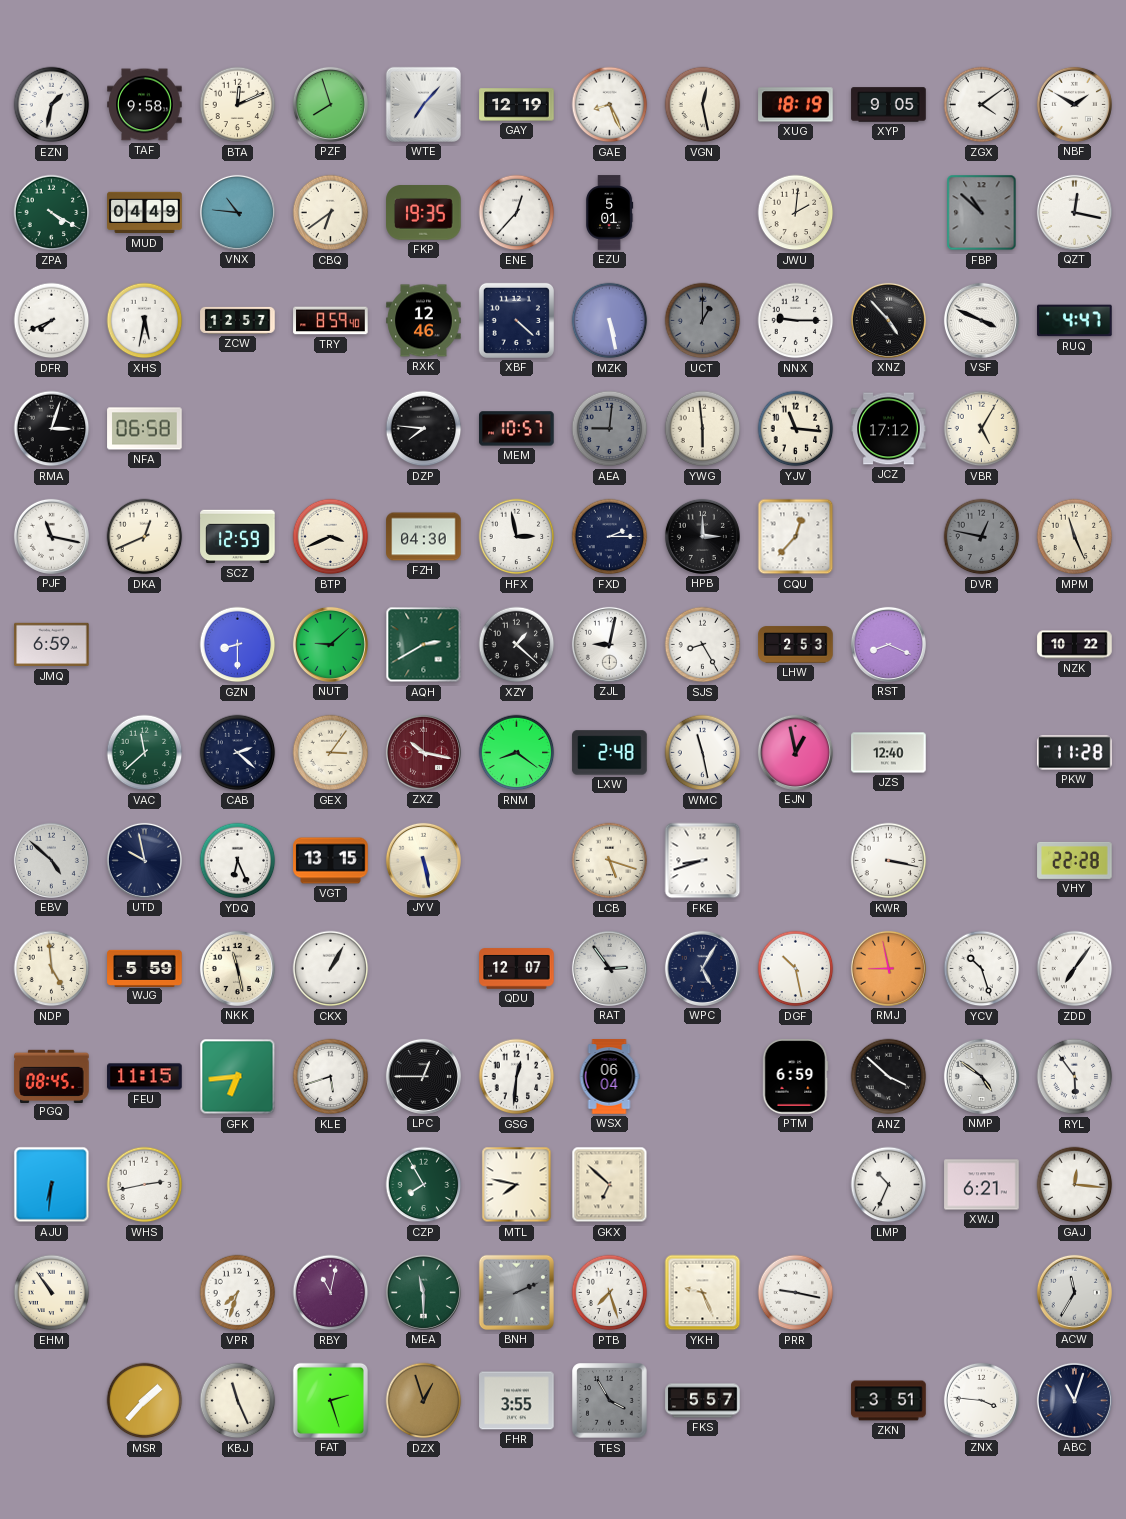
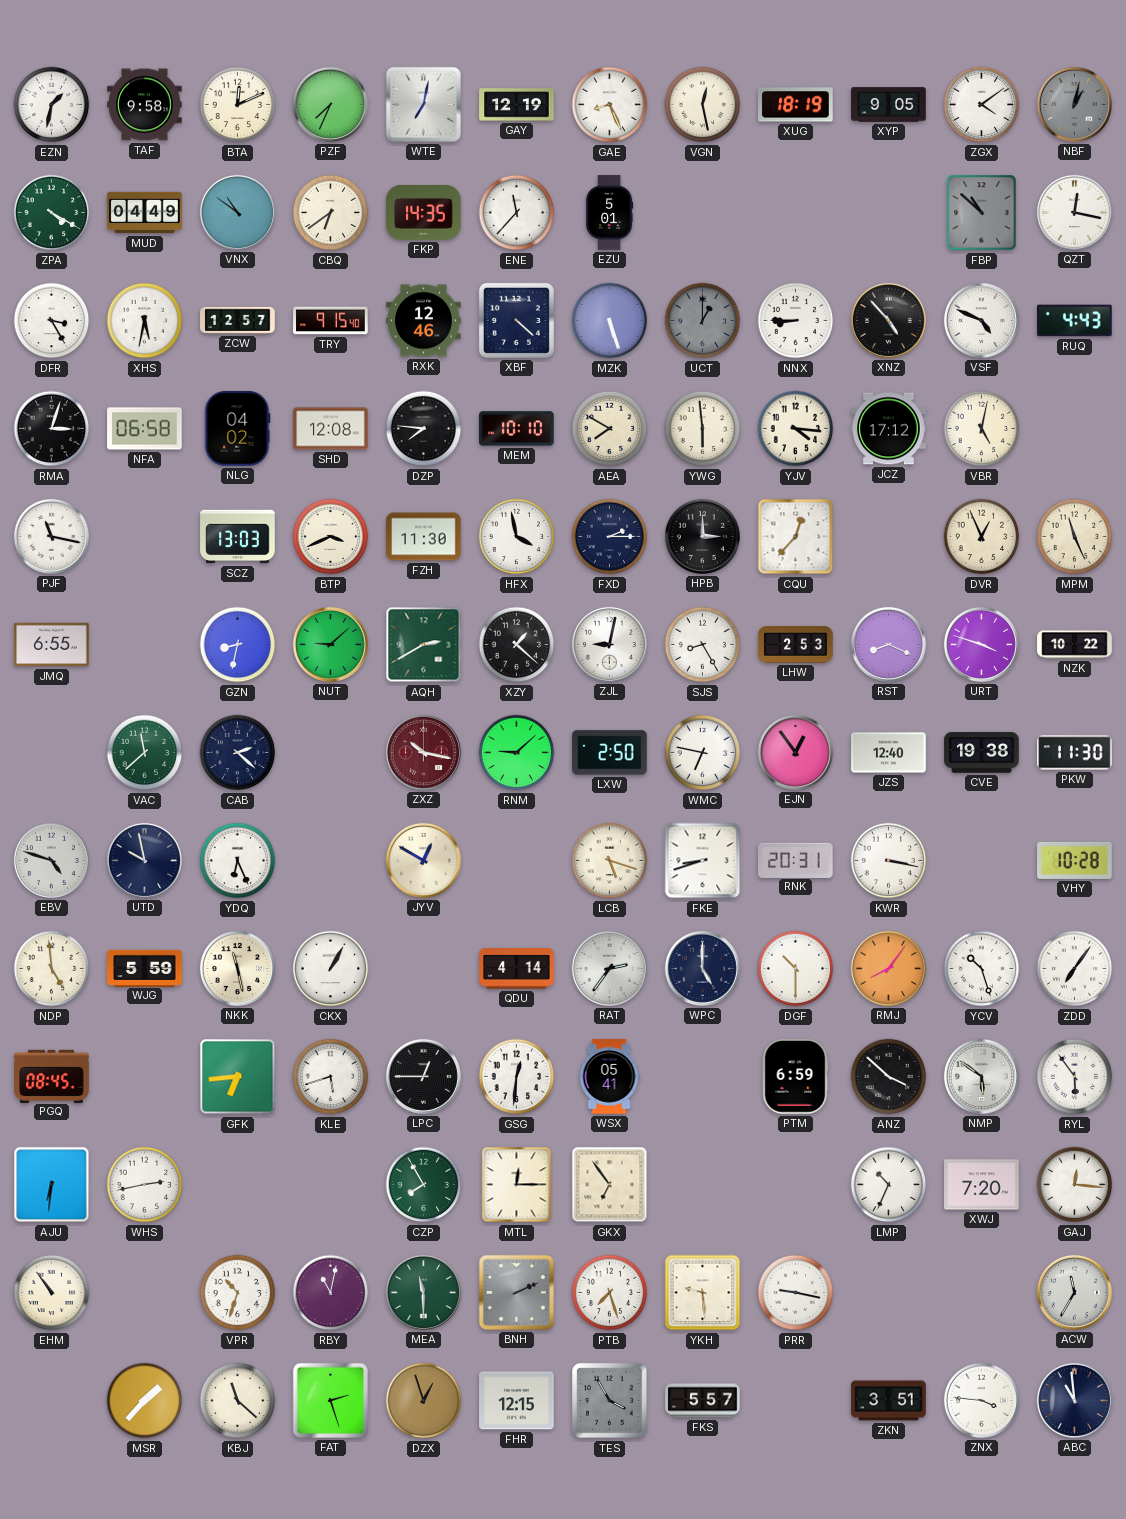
PZF: 7:57 -> 7:34 (330, 104)
WTE: 7:07 -> 7:02 (423, 104)
NBF: 1:50 -> 1:02 (1074, 104)
NBF dial: white -> grey (1074, 104)
VNX: 10:46 -> 10:51 (237, 212)
FKP: 19:35 -> 14:35 (424, 213)
ENE: 12:37 -> 11:37 (517, 213)
JWU: 2:01 -> none (796, 213)
DFR: 7:41 -> 3:25 (52, 321)
TRY: 8:59 -> 9:15 (331, 321)
MZK: 5:28 -> 5:27 (610, 321)
NNX: 9:15 -> 8:45 (796, 321)
VSF: 3:49 -> 4:49 (981, 320)
RUQ: 4:47 -> 4:43 (1075, 321)
NLG: none -> 04:02 (238, 429)
SHD: none -> 12:08 (331, 429)
MEM: 10:57 -> 10:10 (517, 429)
AEA: 9:01 -> 7:50 (610, 429)
AEA dial: grey -> cream (610, 429)
YJV: 11:16 -> 4:16 (796, 429)
VBR: 5:05 -> 5:02 (982, 429)
DKA: 12:41 -> none (145, 537)
SCZ: 12:59 -> 13:03 (238, 537)
FZH: 04:30 -> 11:30 (424, 537)
HFX: 2:58 -> 3:58 (517, 537)
DVR: 12:47 -> 12:56 (982, 537)
DVR dial: grey -> cream (982, 537)
JMQ: 6:59 -> 6:55 (52, 645)
GZN: 8:30 -> 8:32 (238, 645)
URT: none -> 3:48 (981, 644)
GEX: 3:06 -> none (331, 753)
RNM: 8:21 -> 9:08 (517, 753)
LXW: 2:48 -> 2:50 (610, 753)
WMC: 11:28 -> 6:47 (703, 753)
EJN: 12:58 -> 12:54 (795, 752)
CVE: none -> 19:38 (982, 753)
PKW: 11:28 -> 11:30 (1075, 753)
EBV: 4:52 -> 4:48 (51, 860)
VGT: 13:15 -> none (331, 861)
JYV: 5:28 -> 12:50 (423, 860)
RNK: none -> 20:31 (796, 860)
VHY: 22:28 -> 10:28 (1075, 860)
QDU: 12:07 -> 4:14 (517, 969)
RAT: 2:54 -> 2:36 (609, 968)
WPC: 5:05 -> 5:00 (702, 968)
DGF: 10:28 -> 10:30 (796, 969)
RMJ: 8:58 -> 8:06 (888, 968)
FEU: 11:15 -> none (145, 1077)
WSX: 06:04 -> 05:41 (609, 1077)
NMP: 4:51 -> 5:51 (981, 1076)
MTL: 7:47 -> 12:15 (517, 1185)
GKX: 6:52 -> 6:54 (610, 1185)
XWJ: 6:21 -> 7:20 (982, 1185)
VPR: 7:33 -> 10:33 (238, 1293)
YKH: 9:26 -> 9:29 (703, 1293)
KBJ: 11:26 -> 11:22 (238, 1401)
FHR: 3:55 -> 12:15 (517, 1401)
ABC: 11:03 -> 10:59 (1074, 1400)
